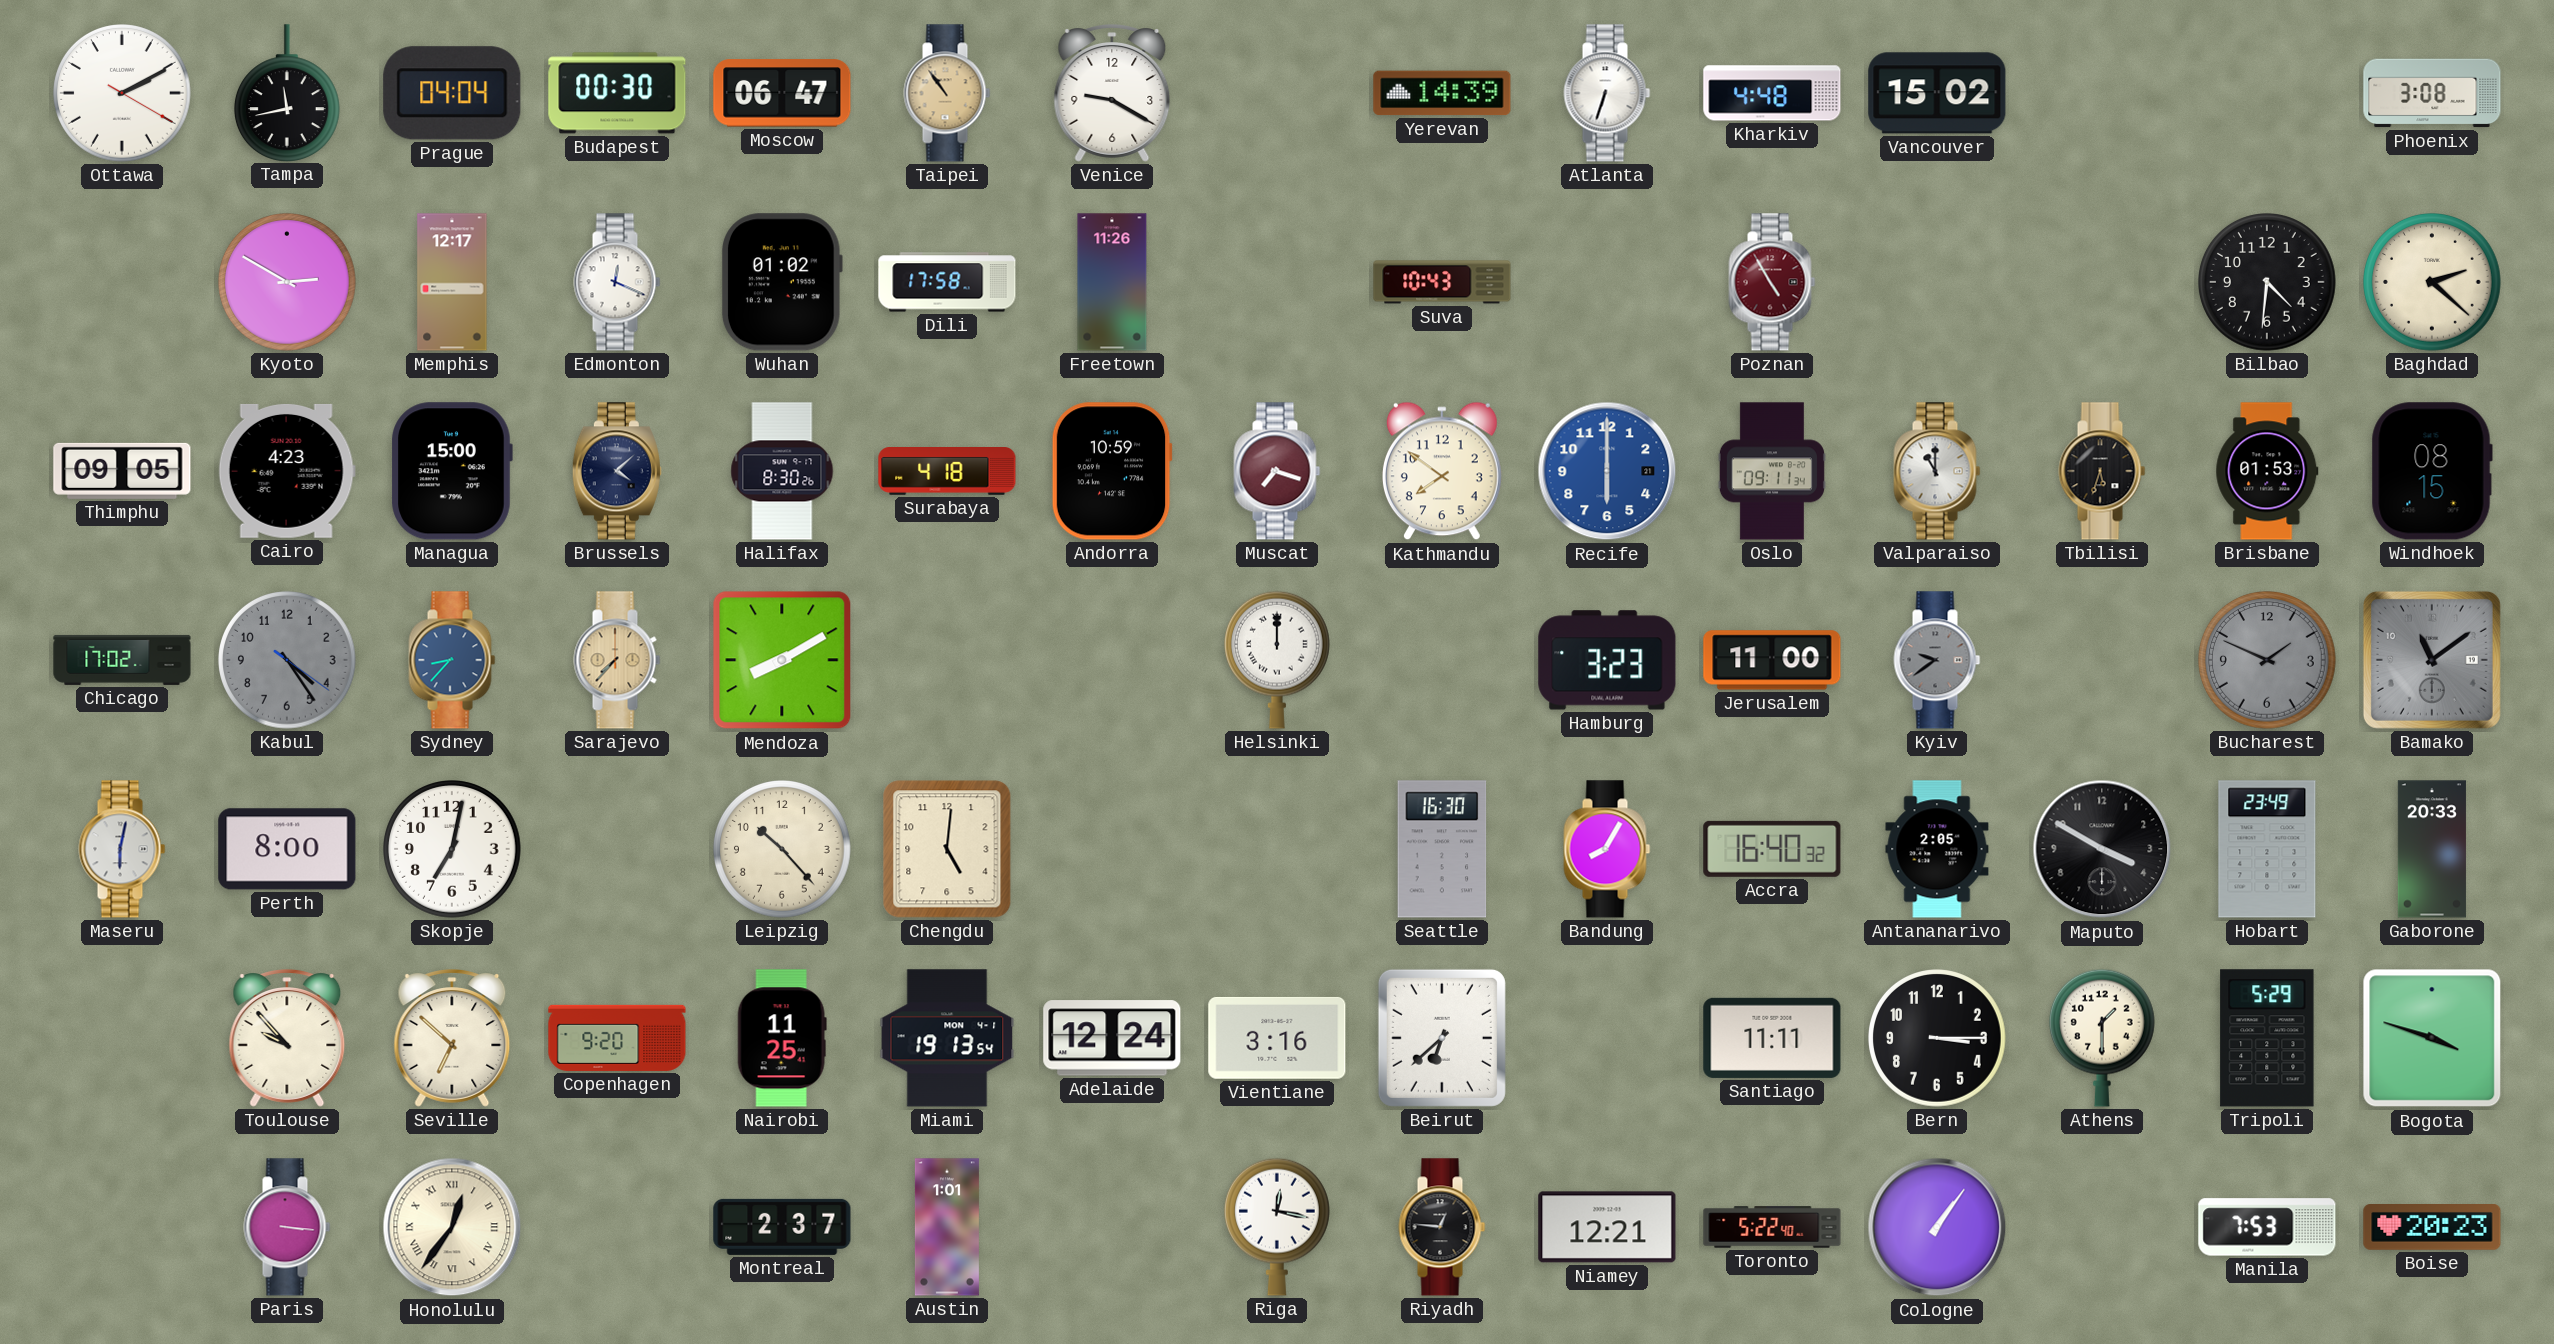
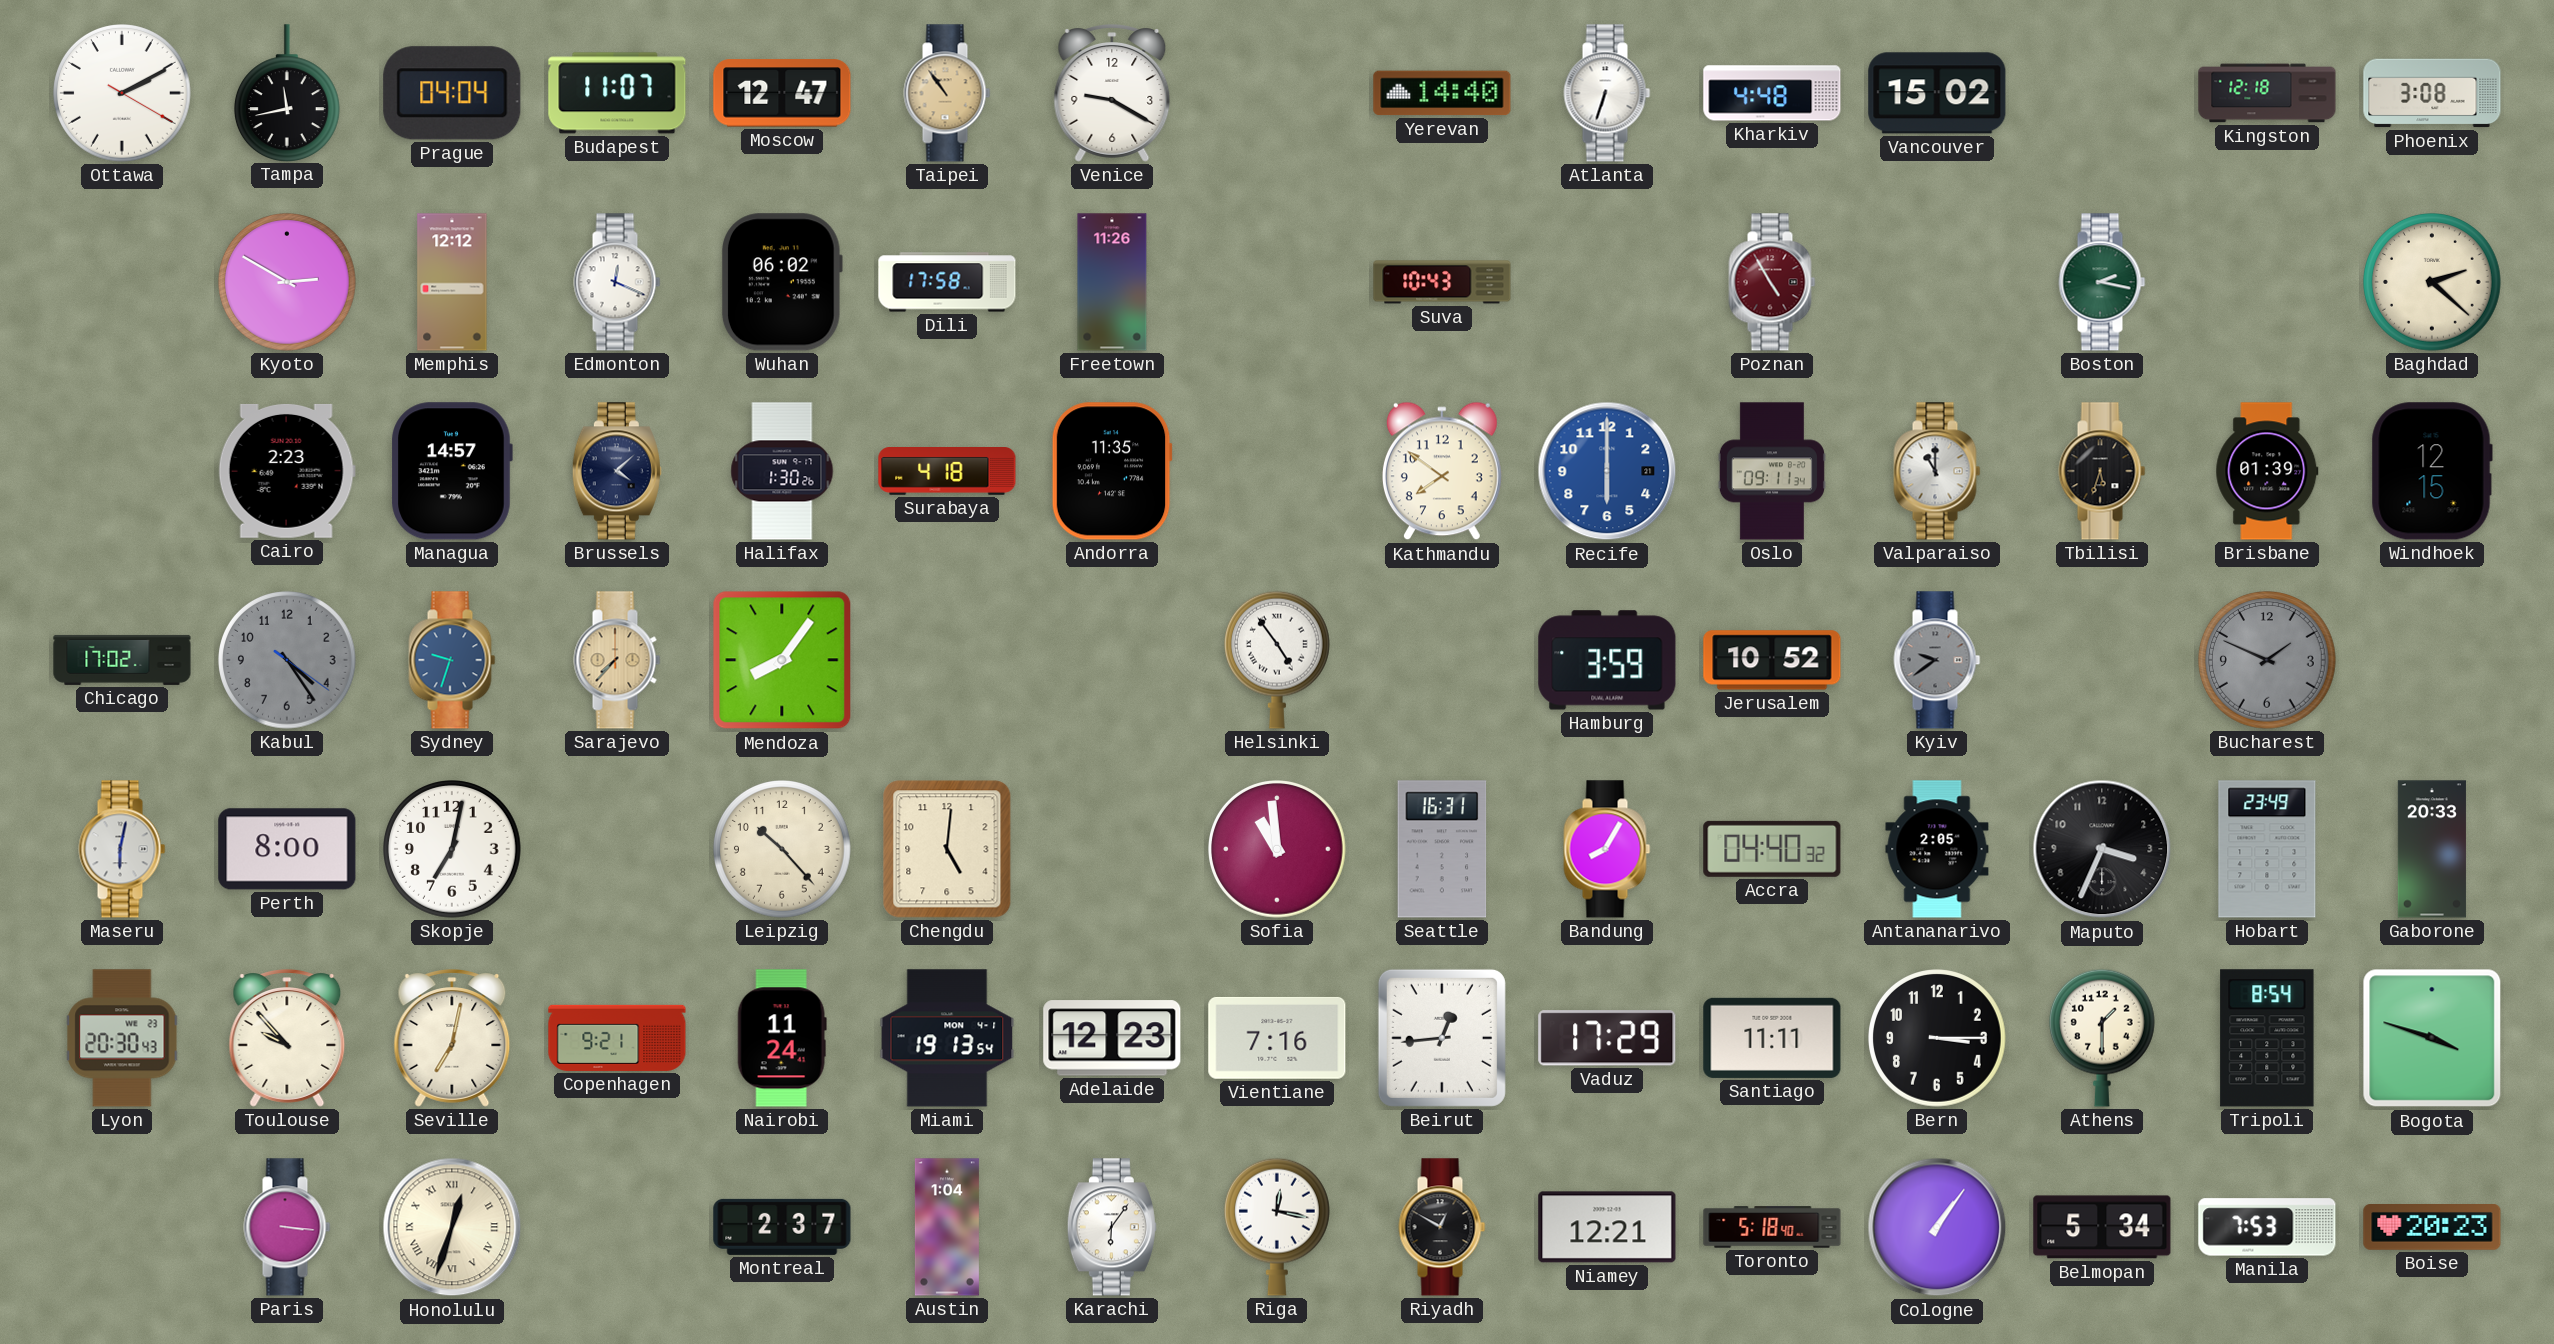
Budapest: 00:30 -> 11:07 (617, 93)
Moscow: 06:47 -> 12:47 (782, 93)
Yerevan: 14:39 -> 14:40 (1442, 93)
Kingston: none -> 12:18 (2267, 93)
Memphis: 12:17 -> 12:12 (452, 282)
Wuhan: 01:02 -> 06:02 (782, 282)
Boston: none -> 2:17 (2102, 282)
Bilbao: 4:31 -> none (2268, 283)
Thimphu: 09:05 -> none (122, 471)
Cairo: 4:23 -> 2:23 (287, 471)
Managua: 15:00 -> 14:57 (452, 471)
Halifax: 8:30 -> 1:30 (782, 471)
Andorra: 10:59 -> 11:35 (1112, 471)
Muscat: 7:18 -> none (1277, 471)
Brisbane: 01:53 -> 01:39 (2267, 471)
Windhoek: 08:15 -> 12:15 (2432, 471)
Sydney: 8:37 -> 9:33 (452, 660)
Mendoza: 8:10 -> 8:06 (782, 660)
Helsinki: 12:00 -> 4:54 (1277, 660)
Hamburg: 3:23 -> 3:59 (1607, 660)
Jerusalem: 11:00 -> 10:52 (1772, 660)
Bamako: 11:09 -> none (2432, 660)
Sofia: none -> 10:59 (1278, 850)
Seattle: 16:30 -> 16:31 (1442, 849)
Accra: 16:40 -> 04:40 (1772, 849)
Maputo: 3:50 -> 3:34 (2102, 849)
Lyon: none -> 20:30 (122, 1038)
Seville: 6:52 -> 7:02 (452, 1038)
Copenhagen: 9:20 -> 9:21 (617, 1038)
Nairobi: 11:25 -> 11:24 (782, 1038)
Adelaide: 12:24 -> 12:23 (1112, 1038)
Vientiane: 3:16 -> 7:16 (1277, 1038)
Beirut: 6:38 -> 12:44 (1442, 1038)
Vaduz: none -> 17:29 (1607, 1038)
Tripoli: 5:29 -> 8:54 (2267, 1038)
Honolulu: 12:36 -> 12:33 (452, 1227)
Austin: 1:01 -> 1:04 (947, 1227)
Karachi: none -> 6:06 (1112, 1227)
Riyadh: 12:46 -> 12:50 (1442, 1227)
Toronto: 5:22 -> 5:18 (1772, 1227)
Belmopan: none -> 5:34 (2102, 1227)
